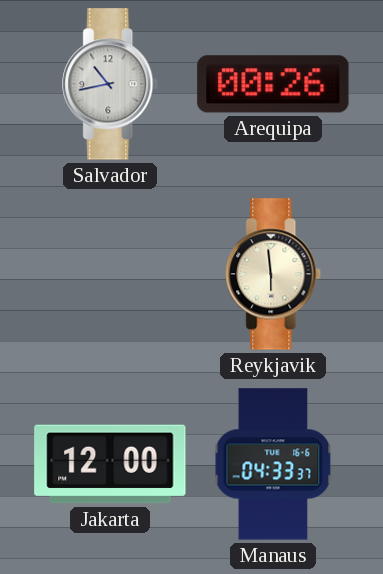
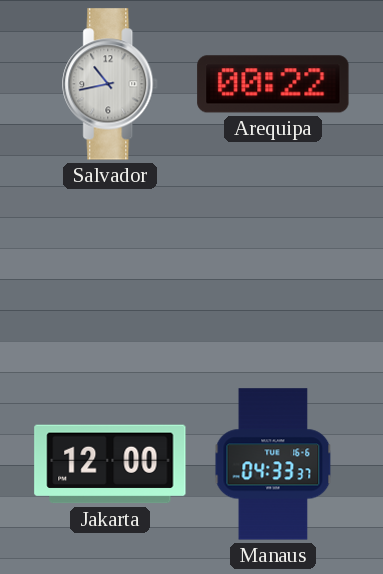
Arequipa: 00:26 -> 00:22 (273, 84)
Reykjavik: 5:59 -> none (274, 274)
